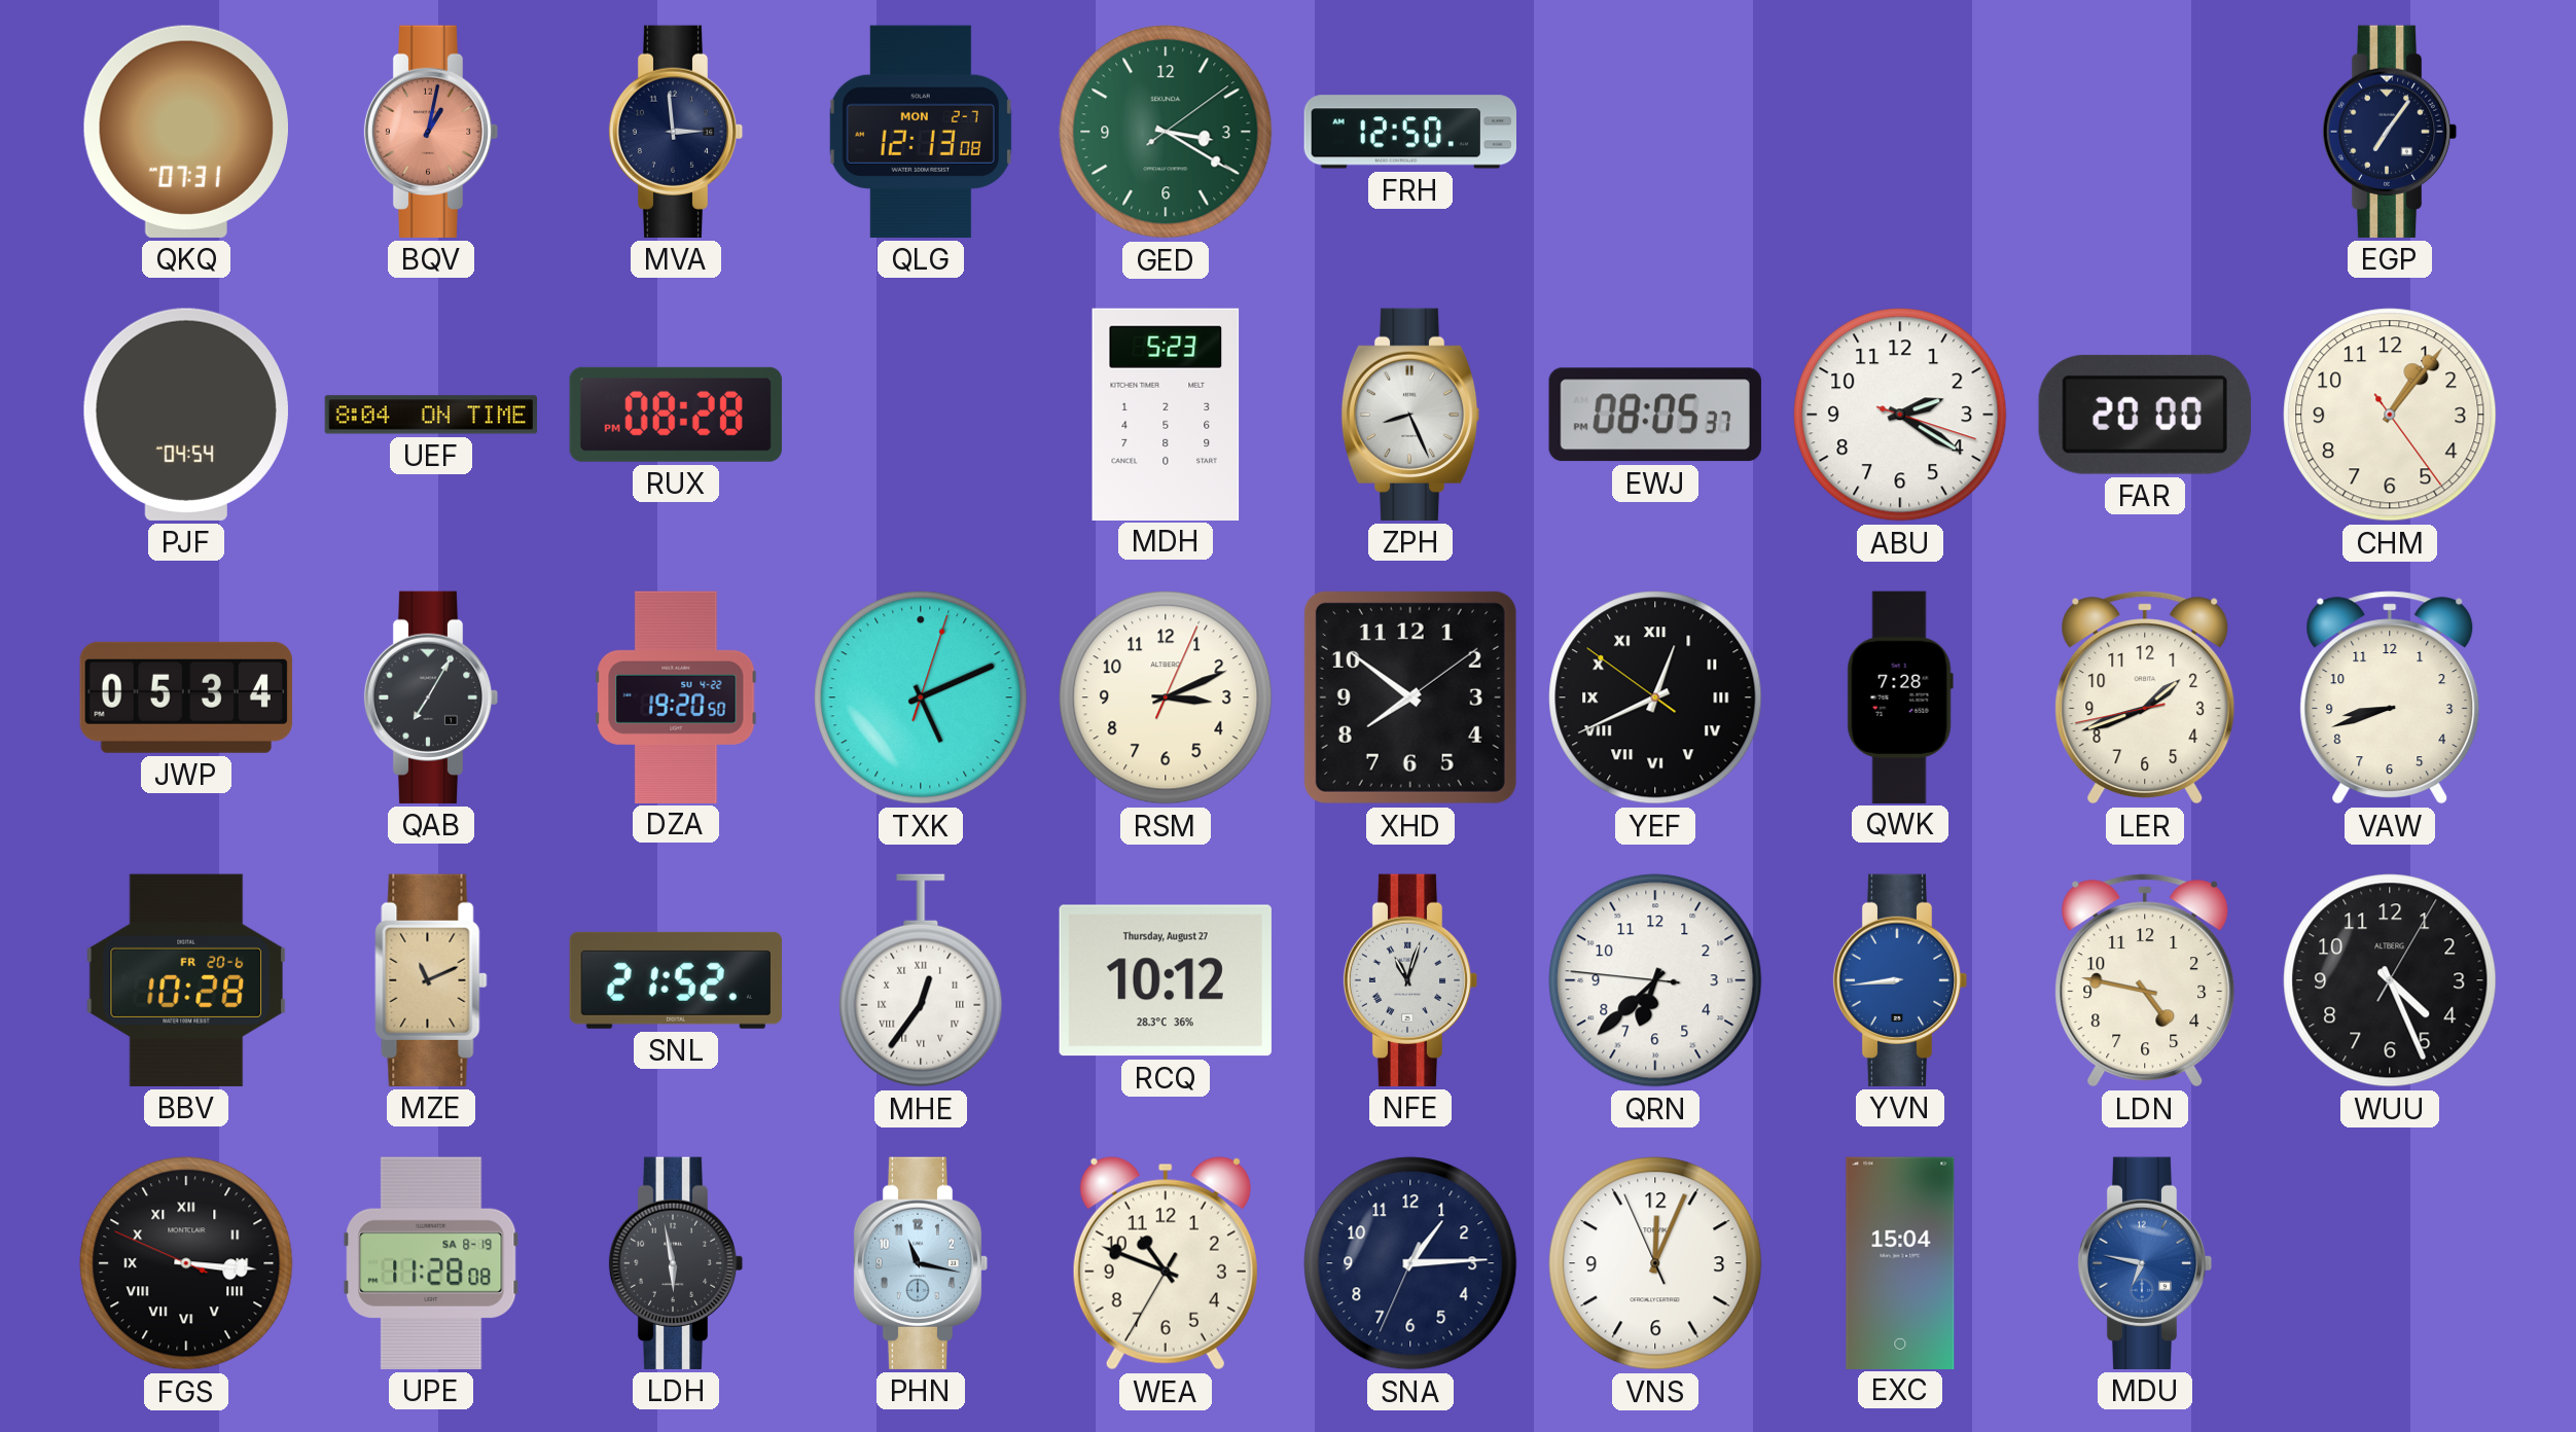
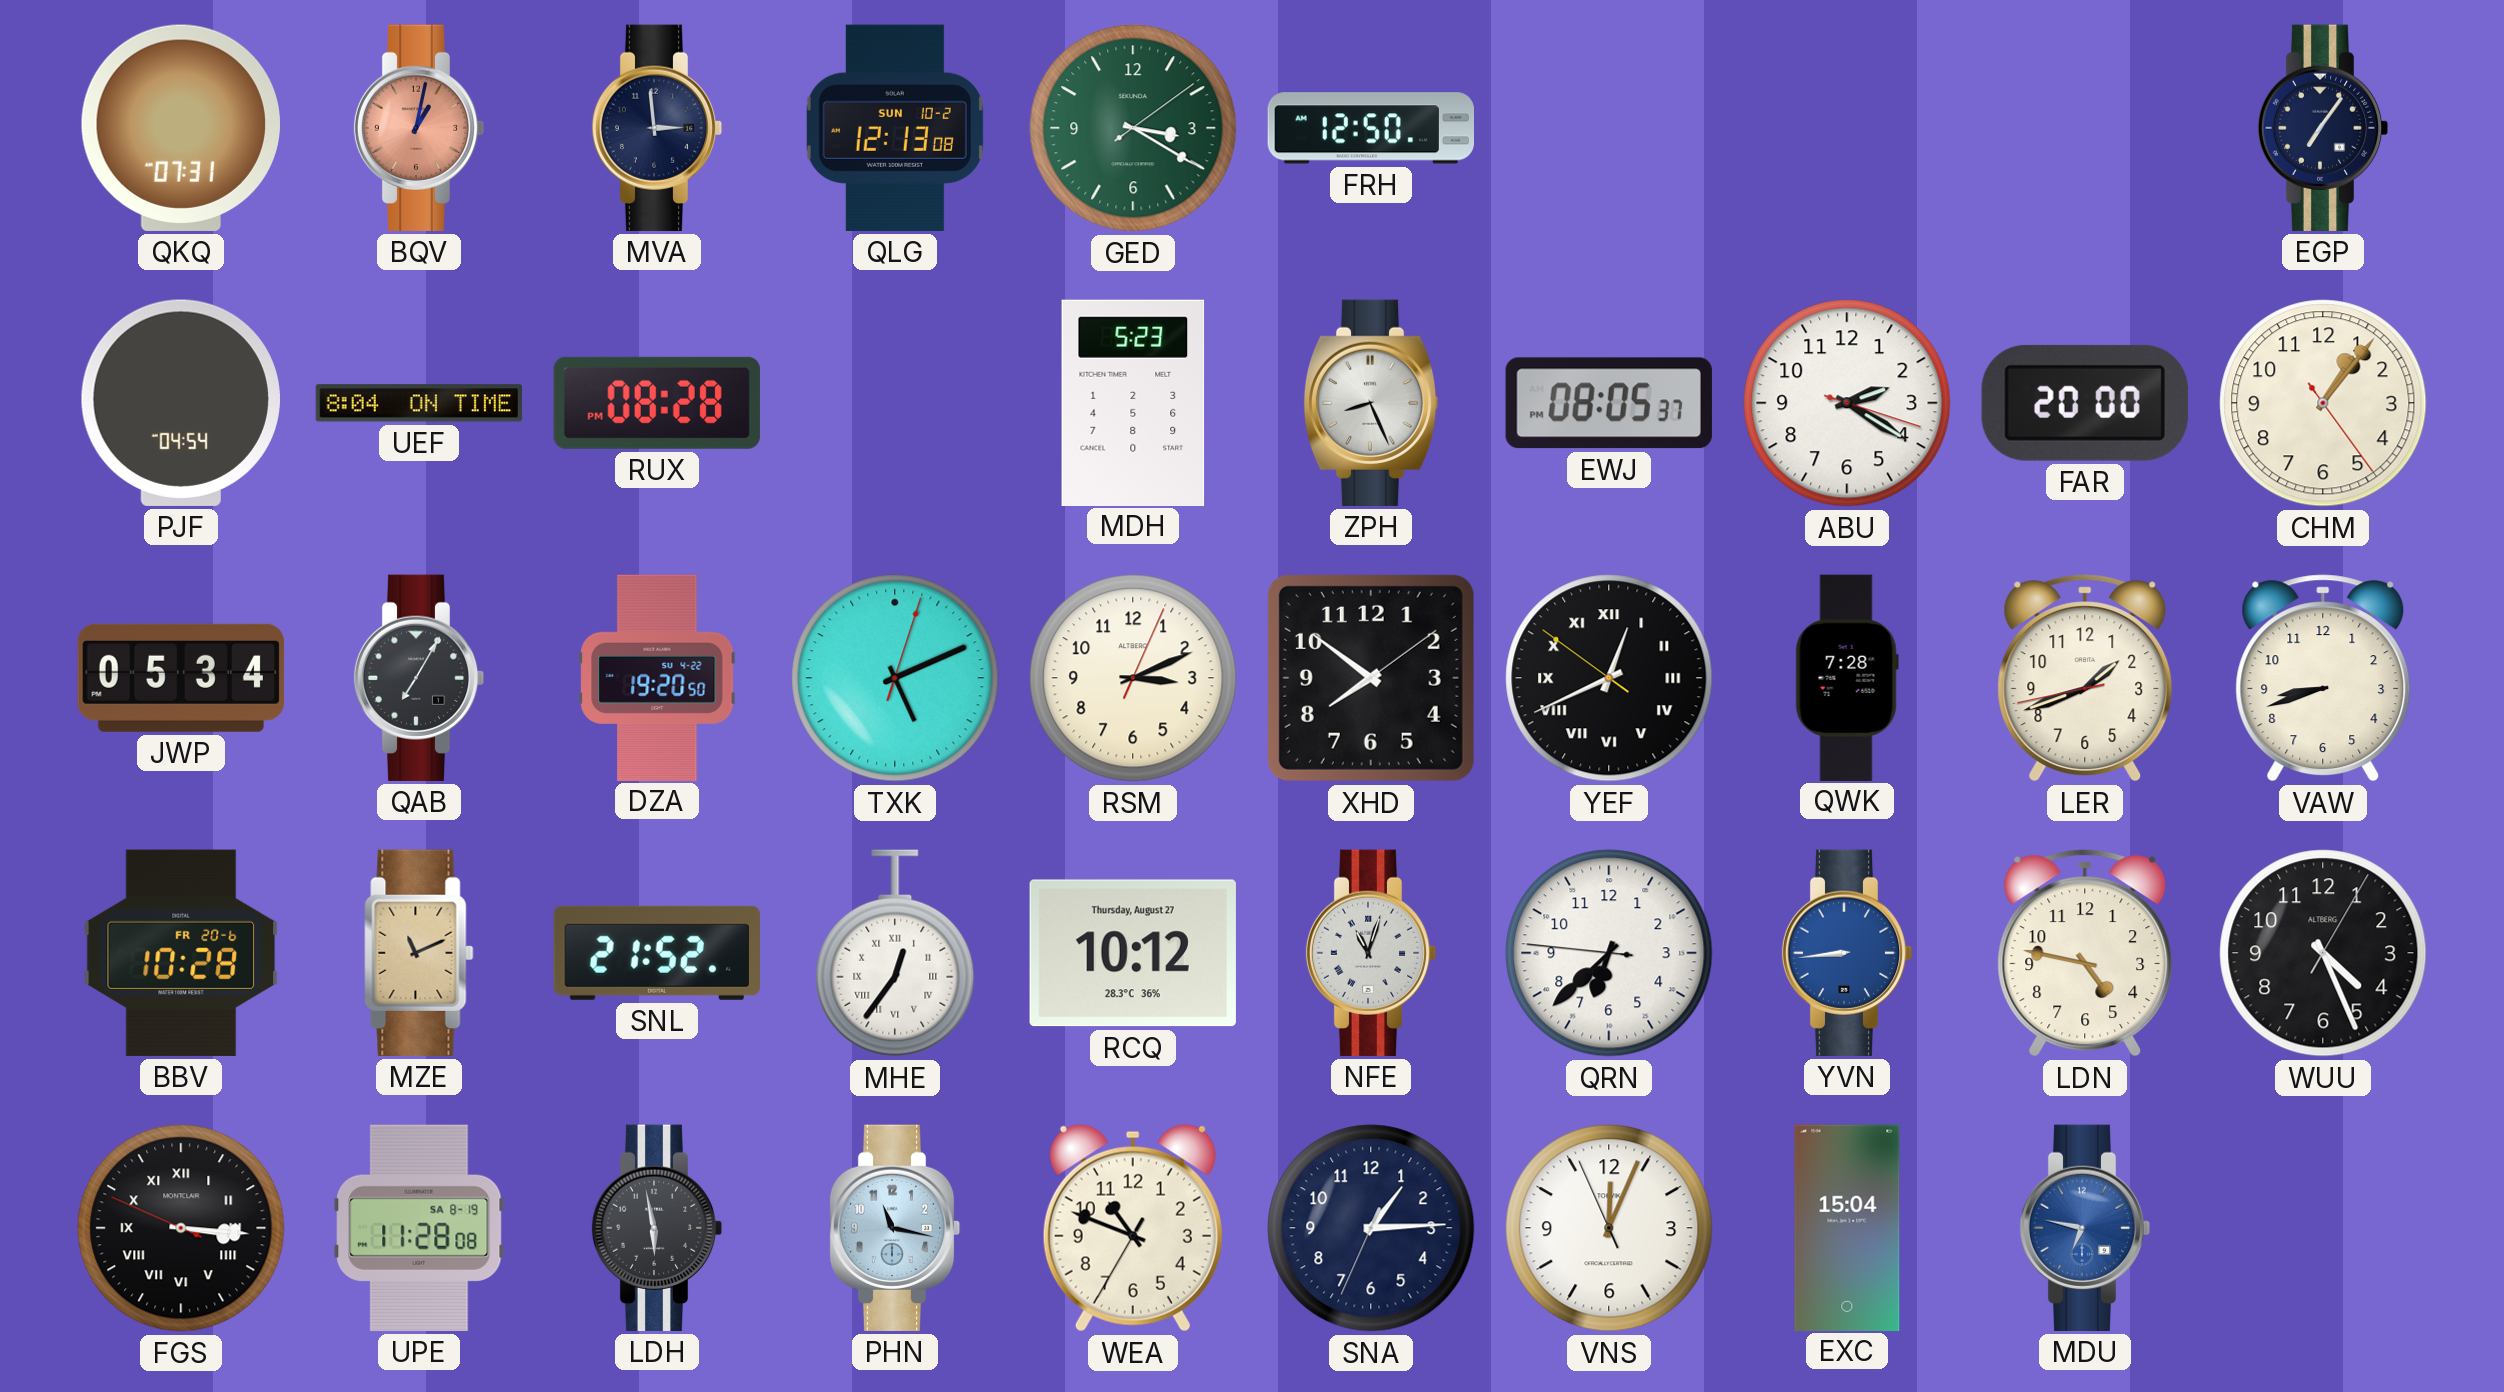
QLG date: MON 2-7 -> SUN 10-2 (895, 128)
